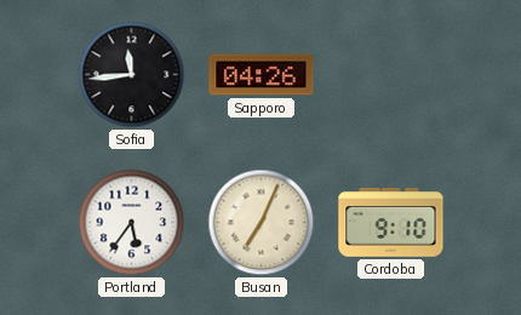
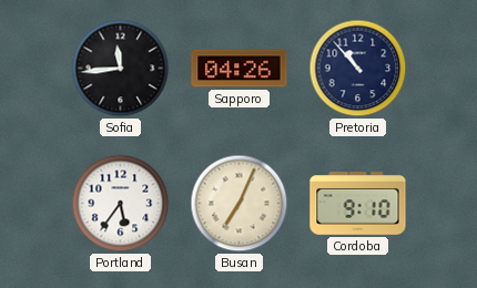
Pretoria: none -> 10:53 (358, 69)
